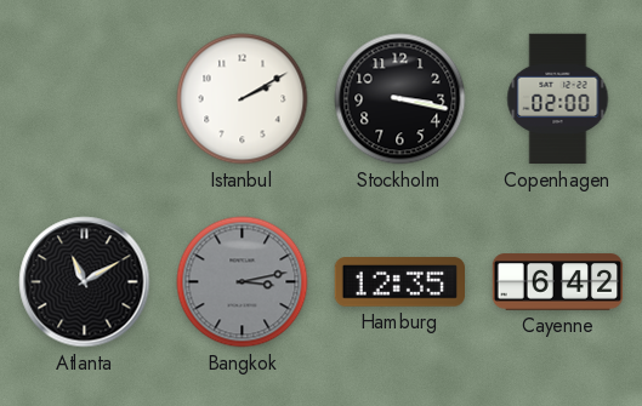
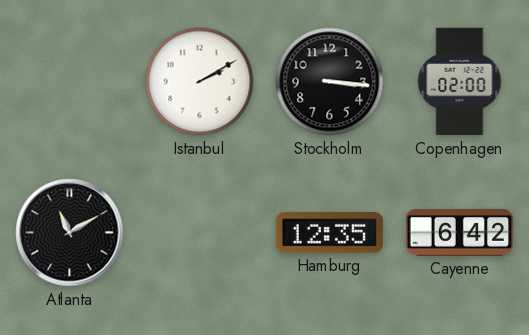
Stockholm: 3:17 -> 3:16 (330, 82)
Bangkok: 3:13 -> none (243, 282)
